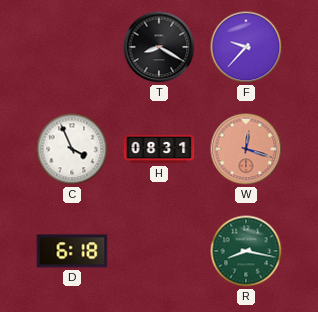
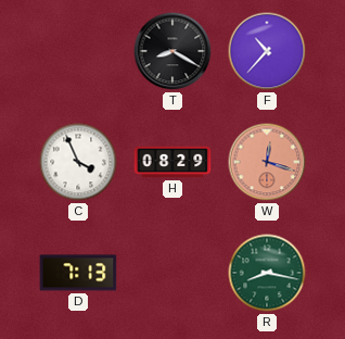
F: 9:37 -> 10:37 (267, 51)
H: 08:31 -> 08:29 (173, 162)
D: 6:18 -> 7:13 (78, 273)
